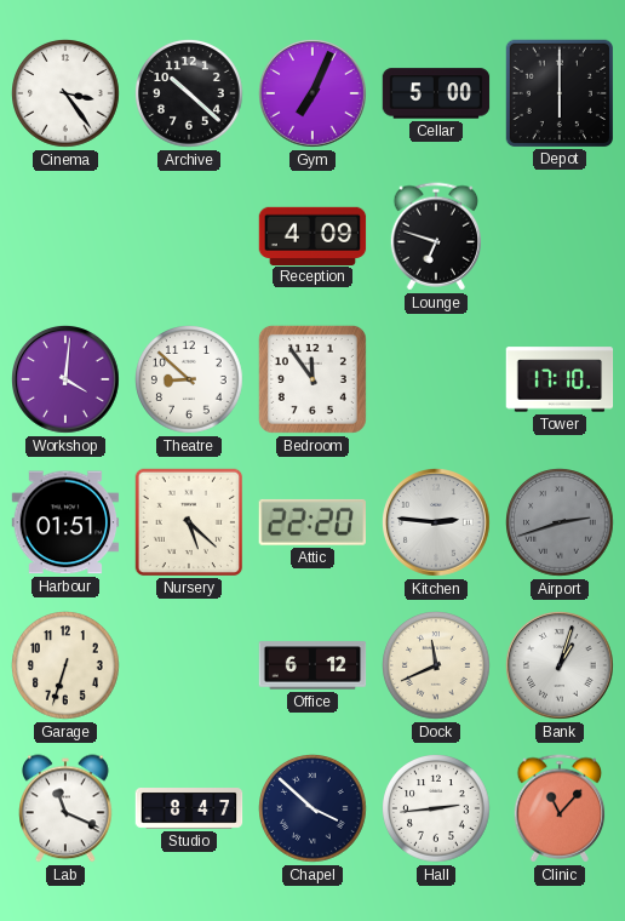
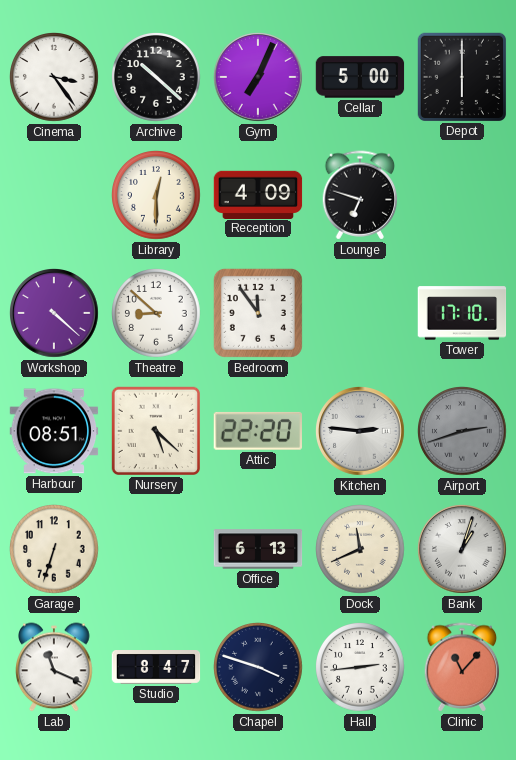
Library: none -> 12:30 (157, 196)
Workshop: 4:01 -> 4:22 (54, 313)
Harbour: 01:51 -> 08:51 (54, 431)
Office: 6:12 -> 6:13 (258, 549)
Chapel: 3:52 -> 3:48 (259, 668)
